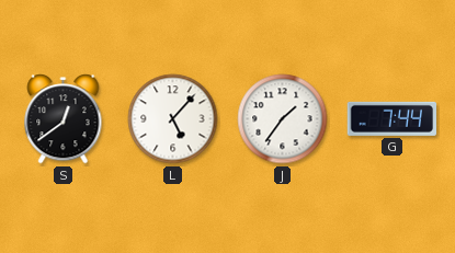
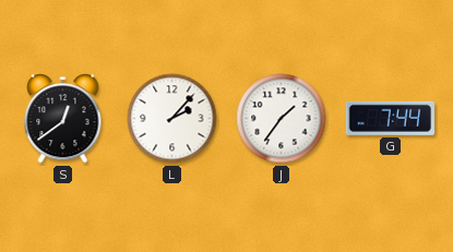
L: 5:07 -> 2:07 (172, 119)
